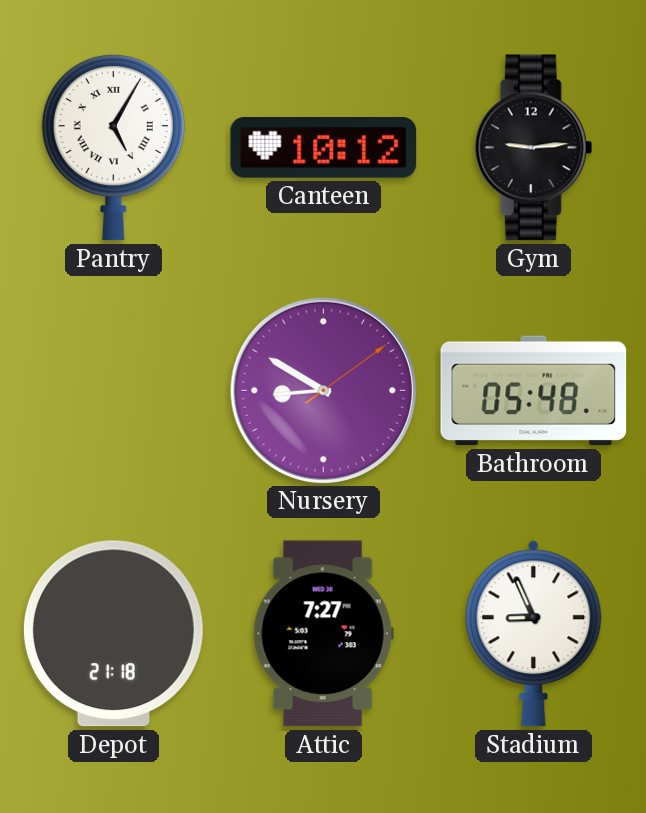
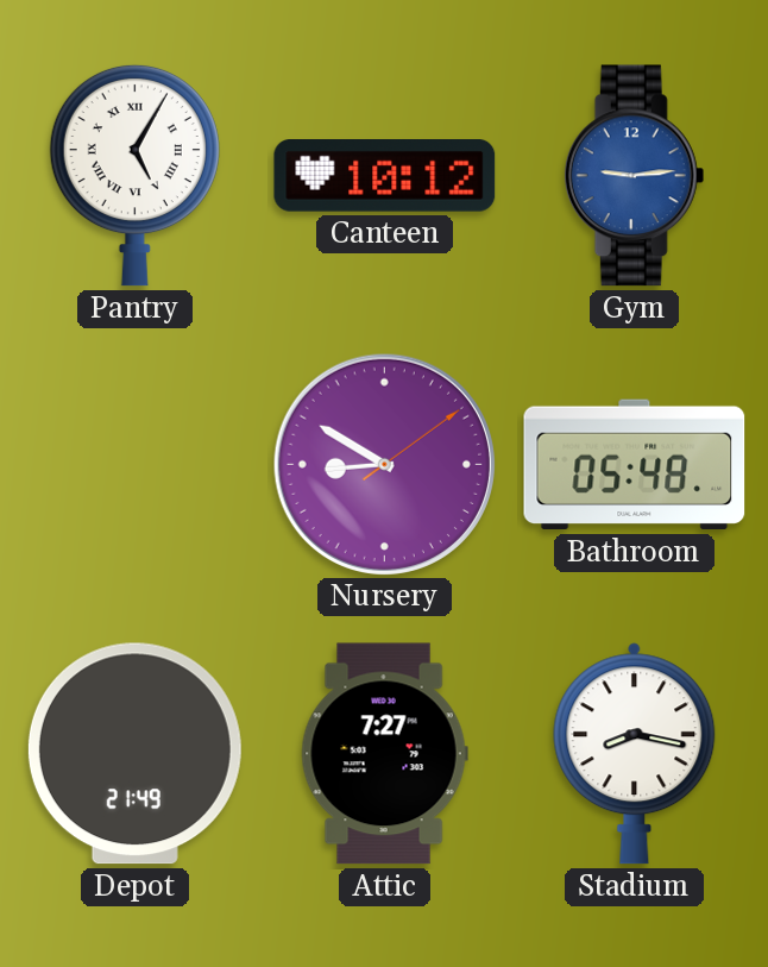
Gym dial: black -> blue (635, 176)
Depot: 21:18 -> 21:49 (134, 754)
Stadium: 8:56 -> 8:17 (635, 754)
